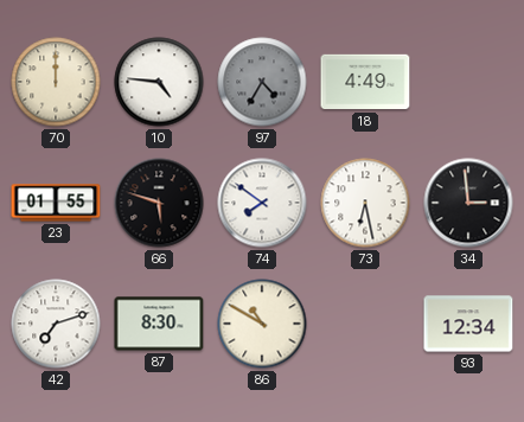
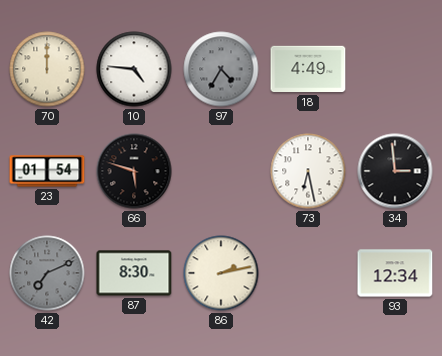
23: 01:55 -> 01:54 (47, 171)
74: 7:51 -> none (262, 203)
42: 7:12 -> 7:11 (47, 273)
42 dial: white -> grey (47, 273)
86: 10:50 -> 2:13 (221, 273)
